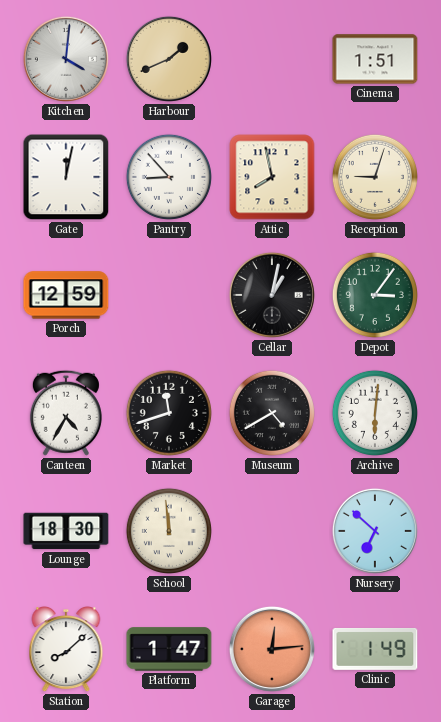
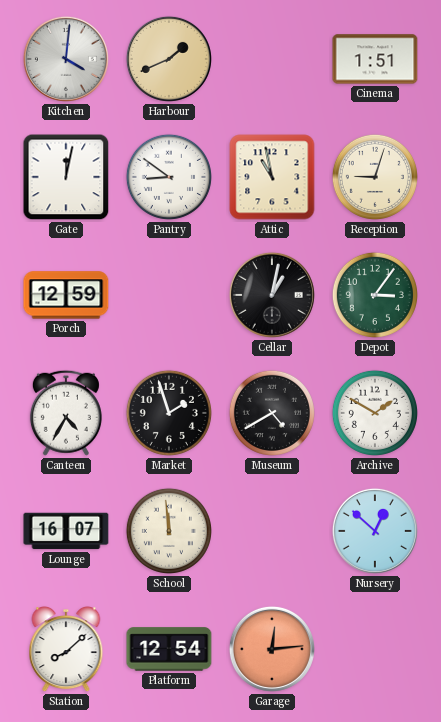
Pantry: 8:53 -> 8:51 (169, 177)
Attic: 7:58 -> 10:58 (272, 177)
Market: 11:42 -> 1:57 (169, 413)
Archive: 6:01 -> 1:50 (375, 413)
Lounge: 18:30 -> 16:07 (66, 531)
Nursery: 6:52 -> 12:52 (375, 531)
Platform: 1:47 -> 12:54 (169, 649)
Clinic: 1:49 -> none (375, 649)
